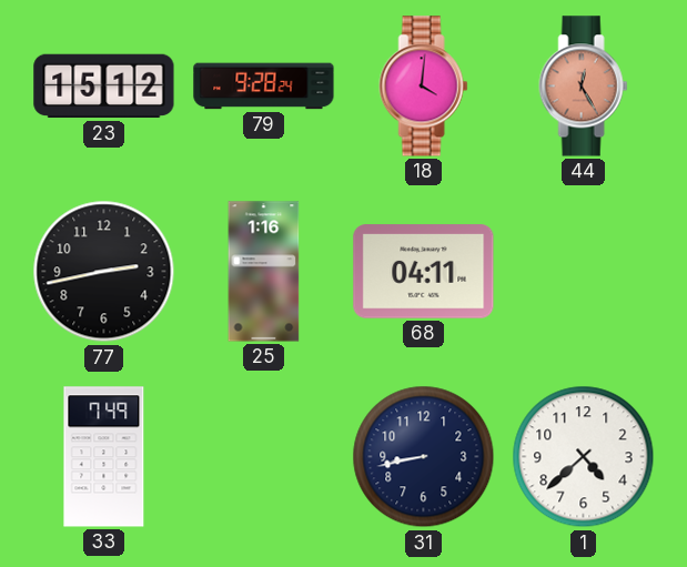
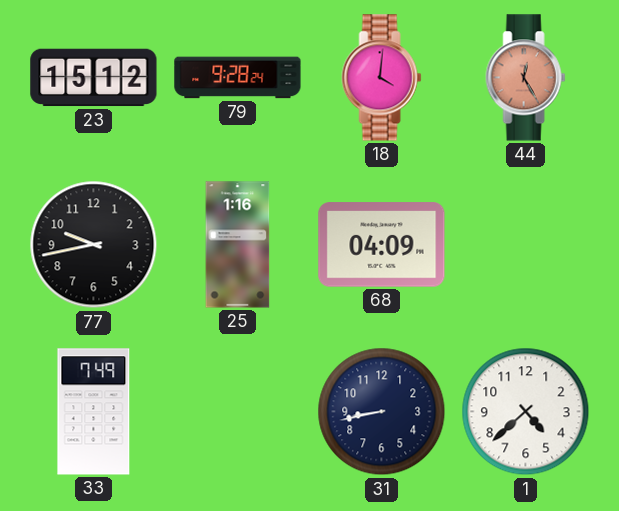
77: 2:43 -> 9:43 (94, 245)
68: 04:11 -> 04:09 (382, 245)
